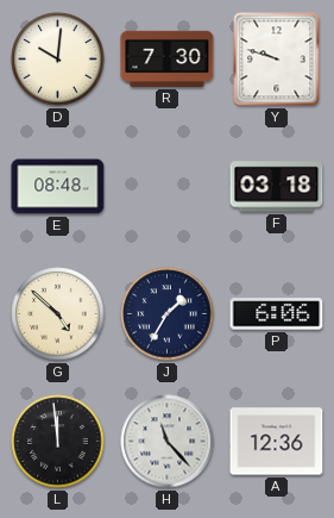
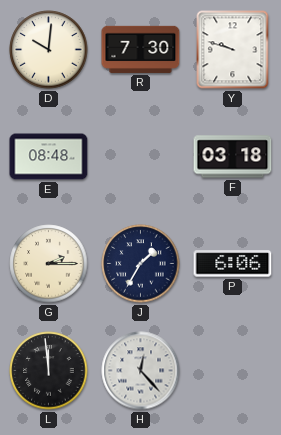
G: 4:52 -> 2:15 (49, 264)
H: 11:23 -> 12:23 (141, 371)
A: 12:36 -> none (277, 442)
